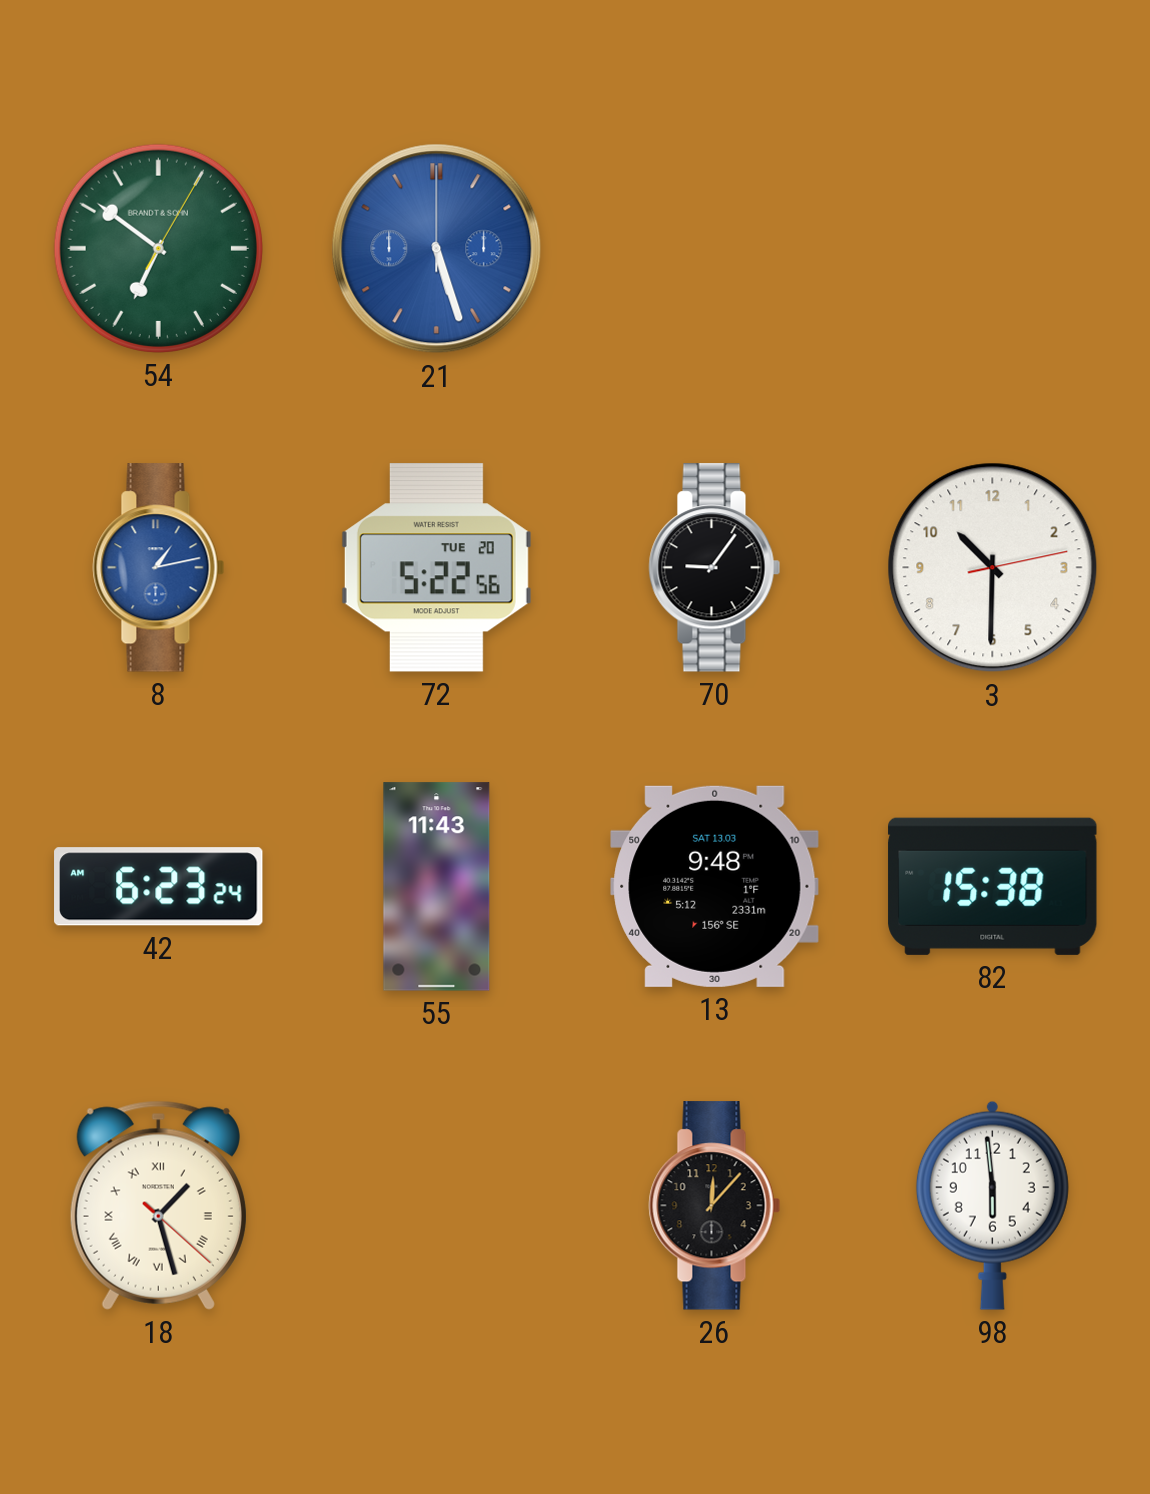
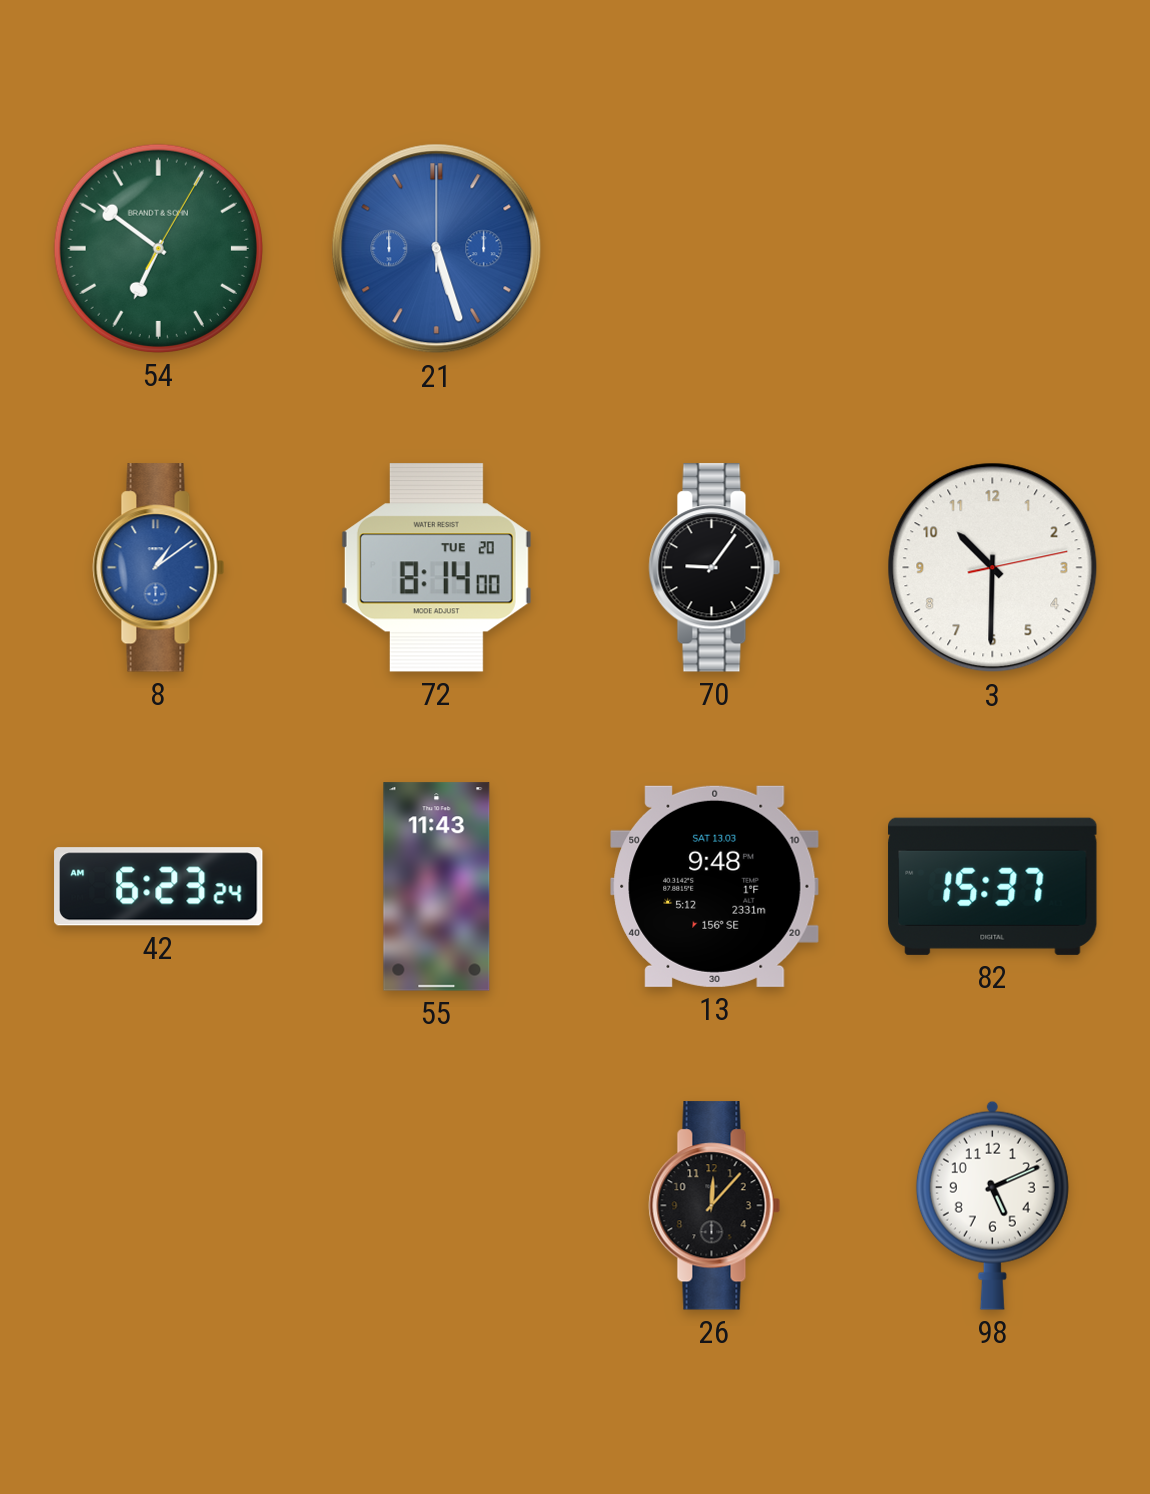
8: 1:13 -> 1:09 (159, 568)
72: 5:22 -> 8:14 (436, 568)
82: 15:38 -> 15:37 (993, 886)
18: 1:27 -> none (158, 1205)
98: 5:59 -> 5:11 (992, 1205)
